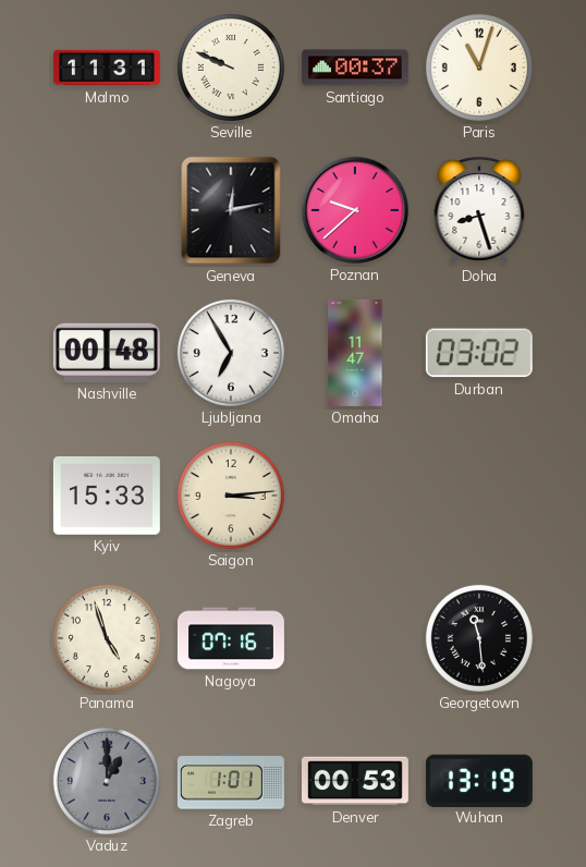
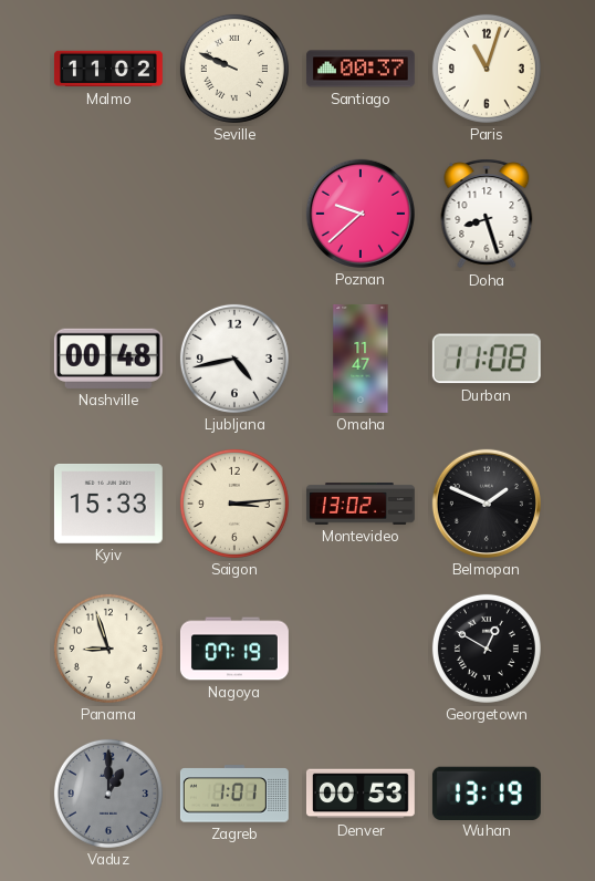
Malmo: 11:31 -> 11:02 (108, 69)
Geneva: 12:13 -> none (231, 210)
Ljubljana: 6:55 -> 4:43 (234, 359)
Durban: 03:02 -> 11:08 (487, 359)
Montevideo: none -> 13:02 (361, 504)
Belmopan: none -> 1:49 (487, 504)
Panama: 4:57 -> 8:57 (108, 649)
Nagoya: 07:16 -> 07:19 (234, 649)
Georgetown: 11:29 -> 12:50 (487, 649)
